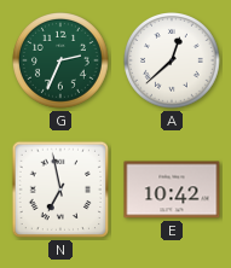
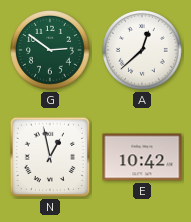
G: 2:34 -> 2:51 (51, 51)
N: 6:58 -> 12:58 (50, 157)
